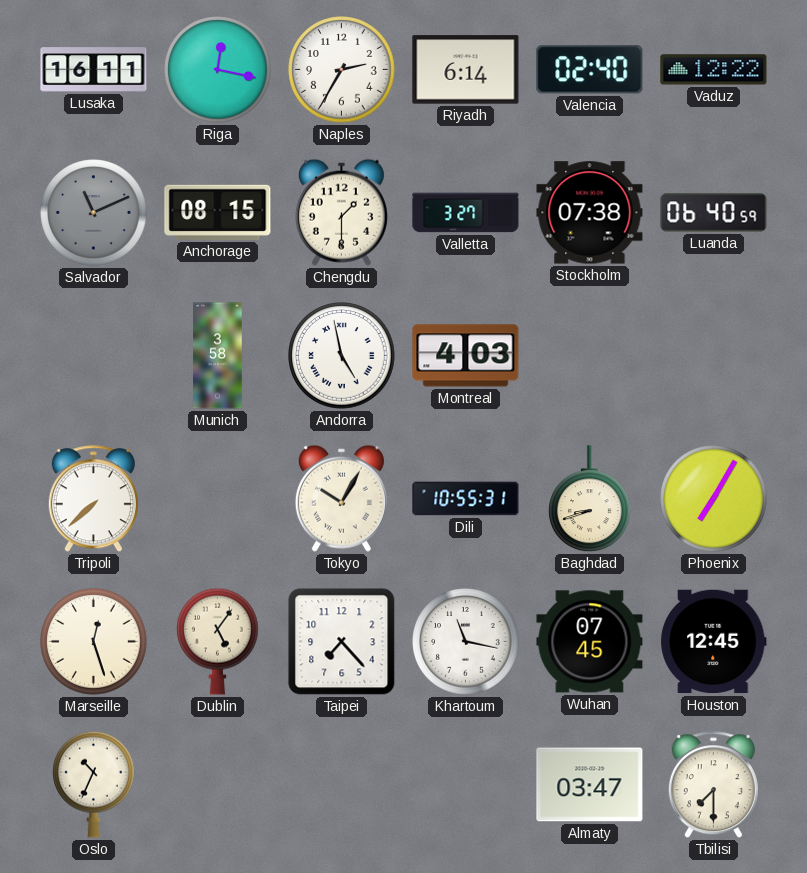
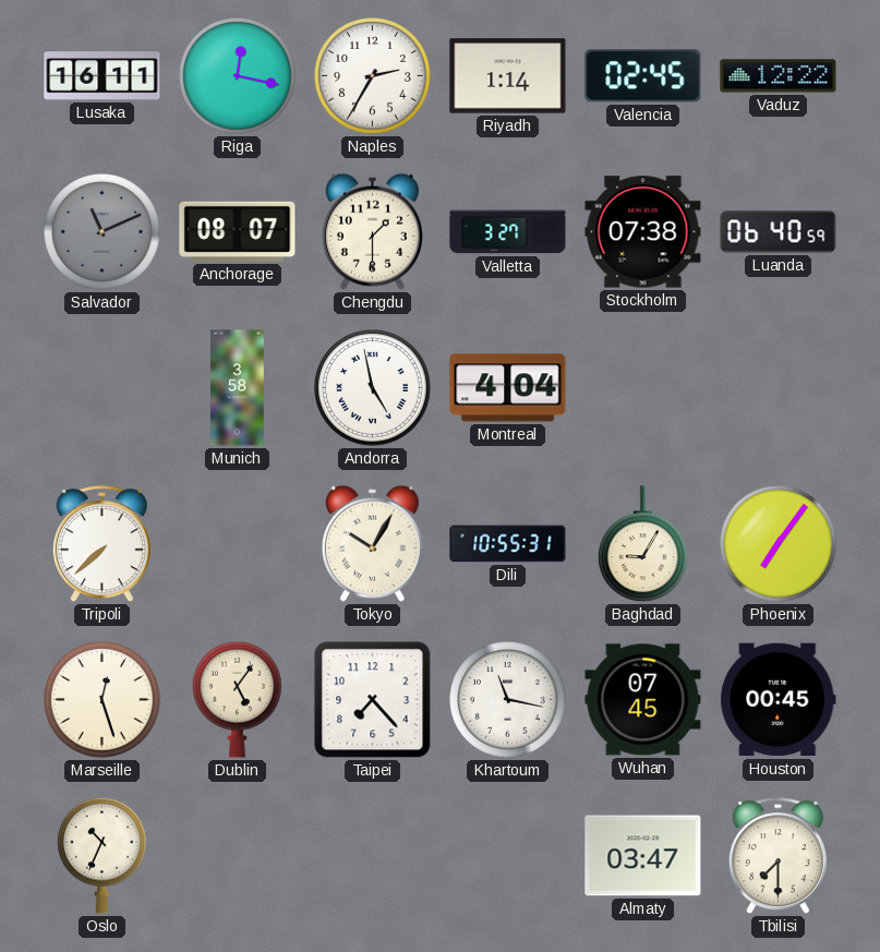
Riyadh: 6:14 -> 1:14 (508, 76)
Valencia: 02:40 -> 02:45 (643, 76)
Anchorage: 08:15 -> 08:07 (238, 231)
Montreal: 4:03 -> 4:04 (508, 388)
Baghdad: 8:42 -> 9:05 (643, 544)
Phoenix: 7:05 -> 7:06 (779, 544)
Houston: 12:45 -> 00:45 (779, 700)
